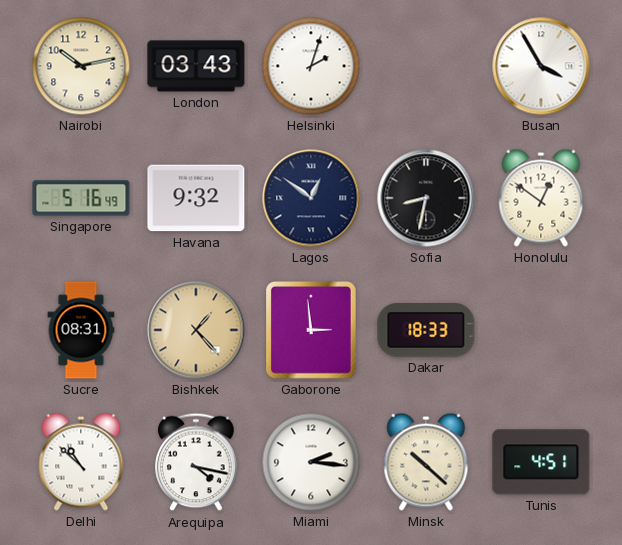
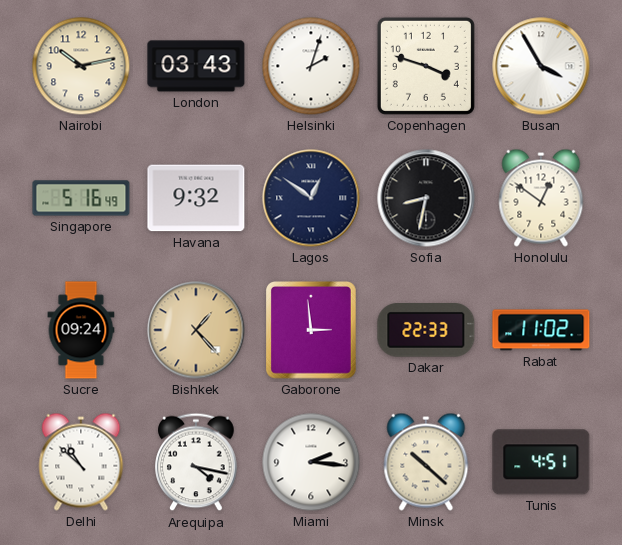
Copenhagen: none -> 3:48 (426, 66)
Sucre: 08:31 -> 09:24 (81, 330)
Dakar: 18:33 -> 22:33 (426, 331)
Rabat: none -> 11:02 (541, 330)
